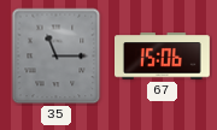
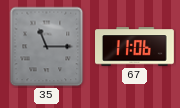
67: 15:06 -> 11:06 (135, 47)
